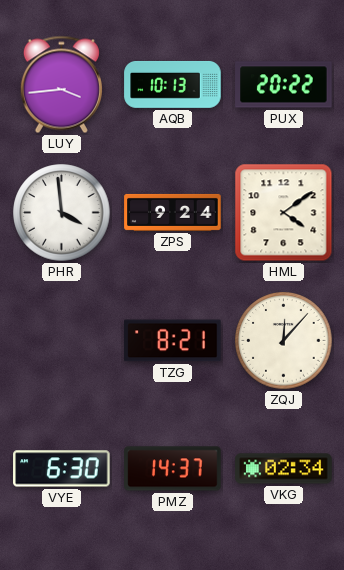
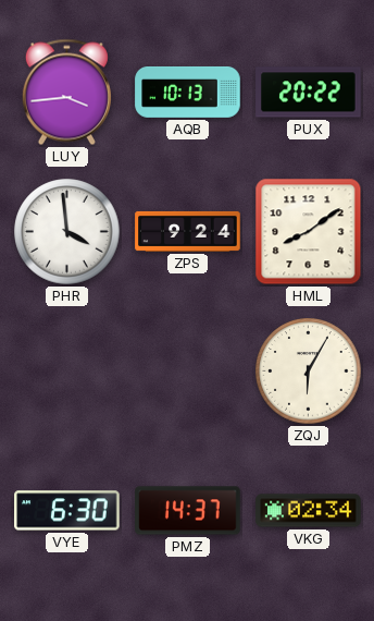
HML: 4:09 -> 8:09 (309, 232)
TZG: 8:21 -> none (173, 341)
ZQJ: 12:07 -> 6:05 (309, 372)
